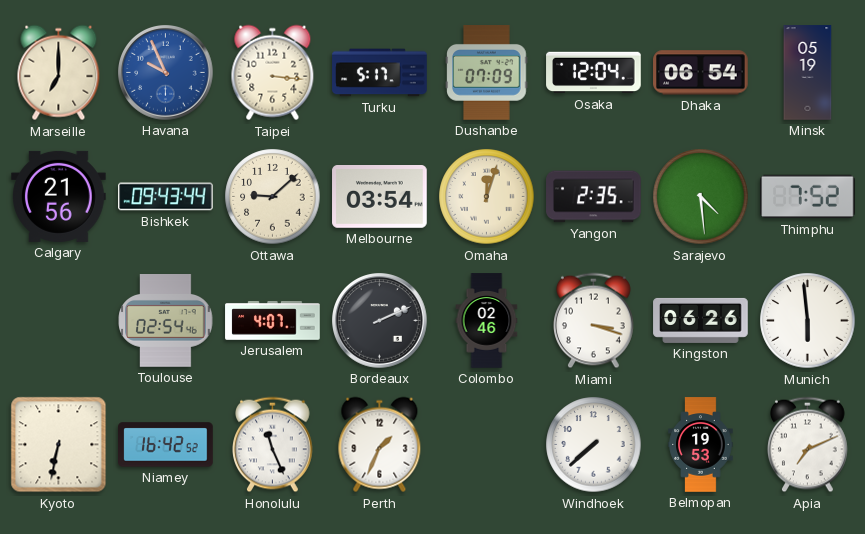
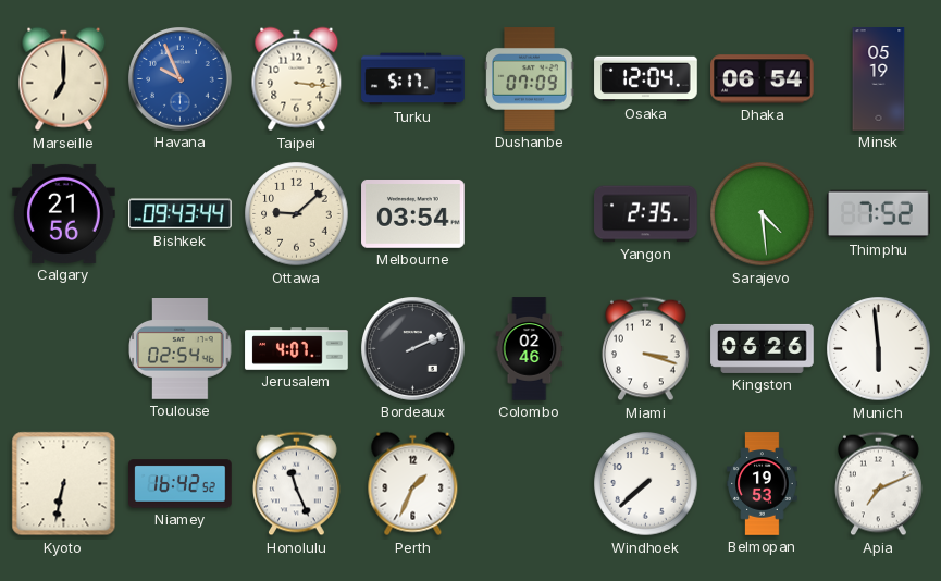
Omaha: 12:03 -> none (487, 197)
